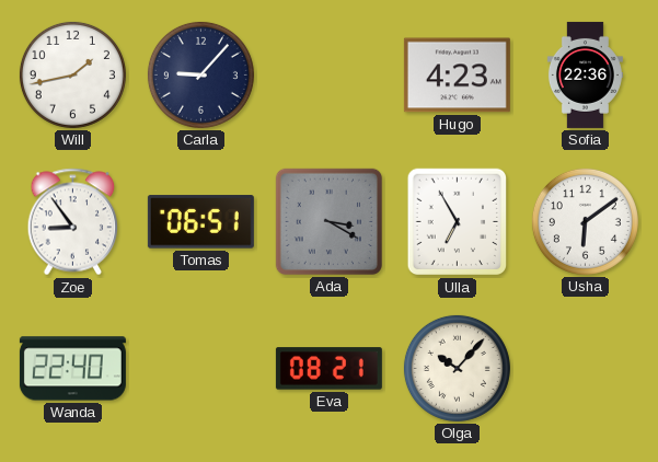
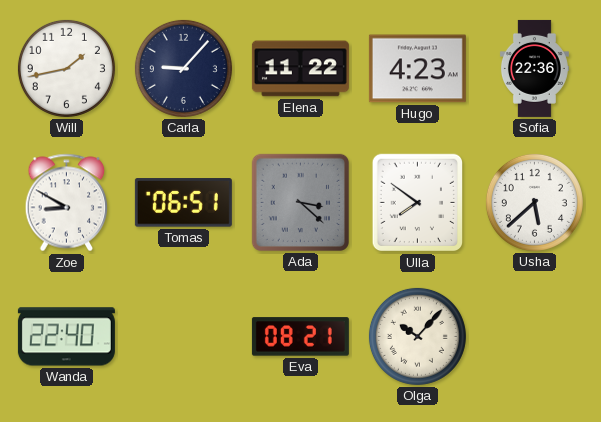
Elena: none -> 11:22 (300, 69)
Zoe: 8:54 -> 8:50 (67, 203)
Ada: 3:20 -> 3:22 (300, 202)
Ulla: 6:55 -> 7:51 (417, 203)
Usha: 6:09 -> 5:38 (534, 202)
